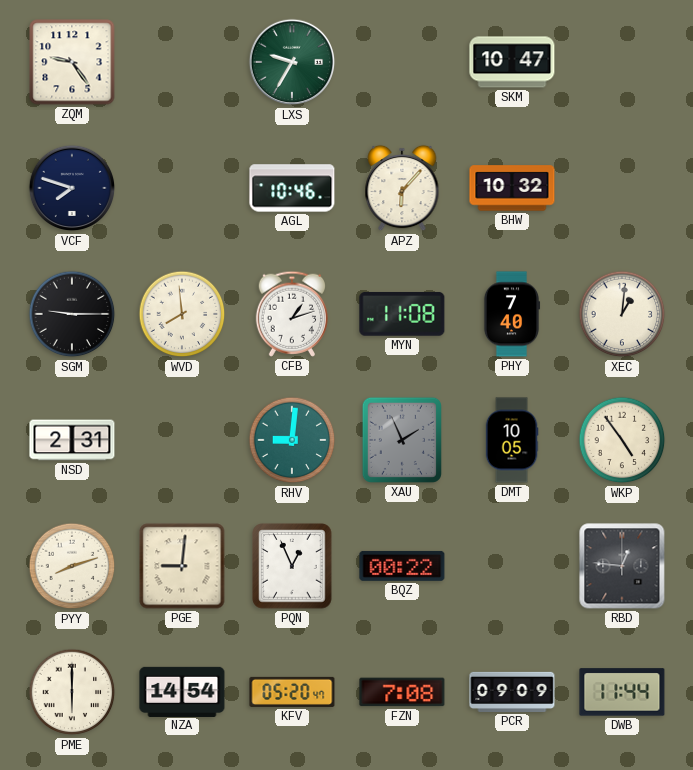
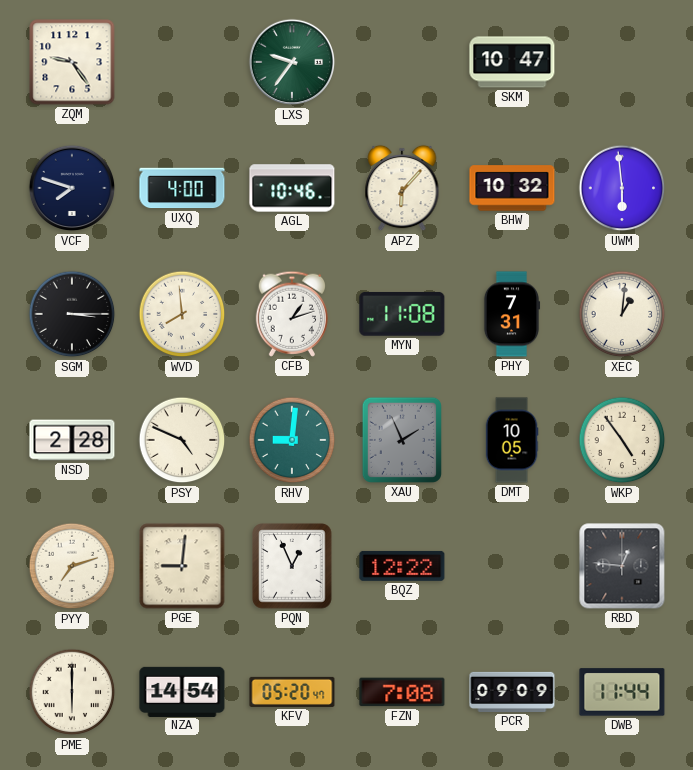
LXS: 9:35 -> 9:36 (292, 62)
UXQ: none -> 4:00 (182, 188)
UWM: none -> 5:59 (622, 188)
SGM: 9:15 -> 3:15 (72, 314)
PHY: 7:40 -> 7:31 (512, 314)
NSD: 2:31 -> 2:28 (72, 440)
PSY: none -> 4:49 (182, 440)
PYY: 8:12 -> 7:12 (72, 566)
BQZ: 00:22 -> 12:22 (402, 566)
